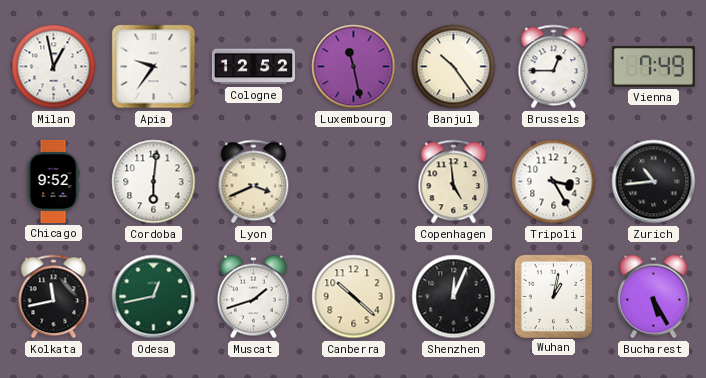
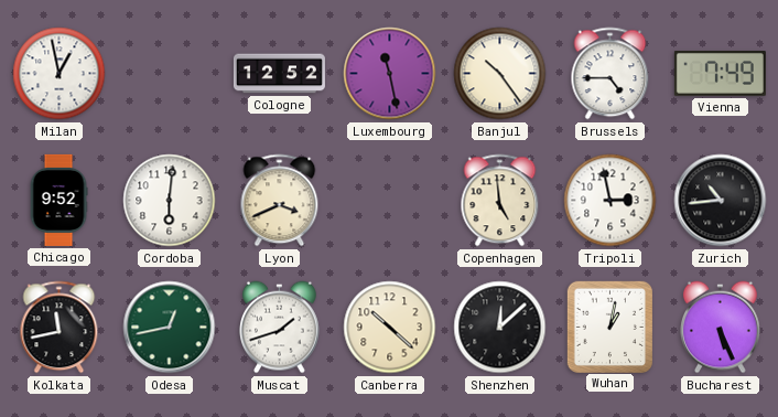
Apia: 9:36 -> none (154, 67)
Brussels: 12:45 -> 4:45 (610, 74)
Tripoli: 3:25 -> 2:58 (610, 201)
Shenzhen: 12:04 -> 12:08 (500, 328)
Bucharest: 5:25 -> 5:26 (721, 328)
